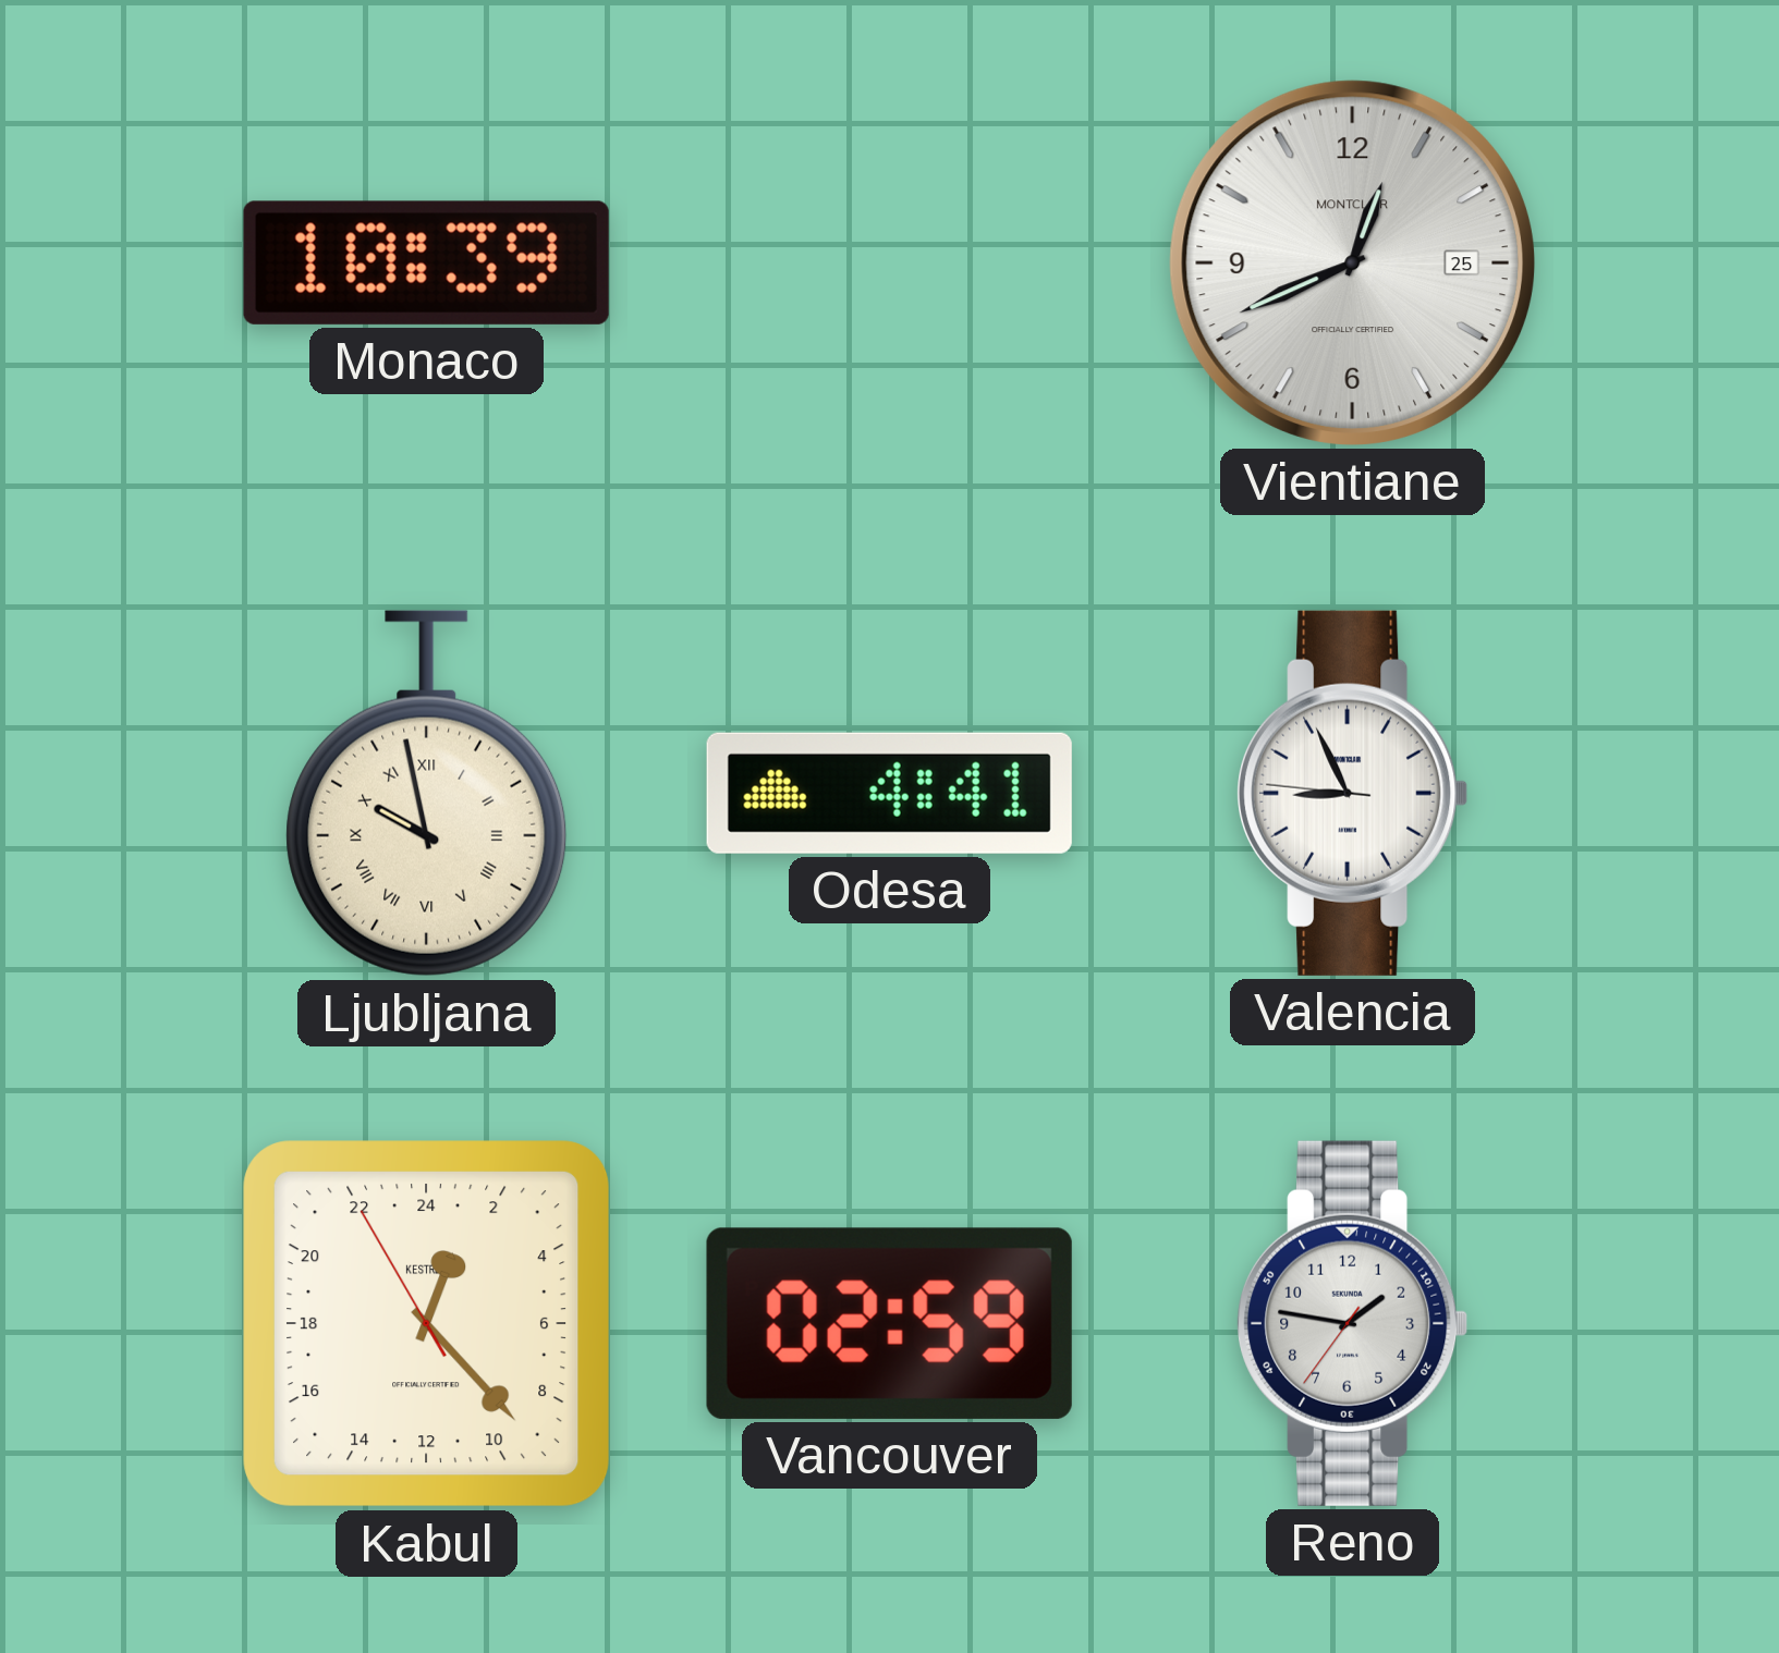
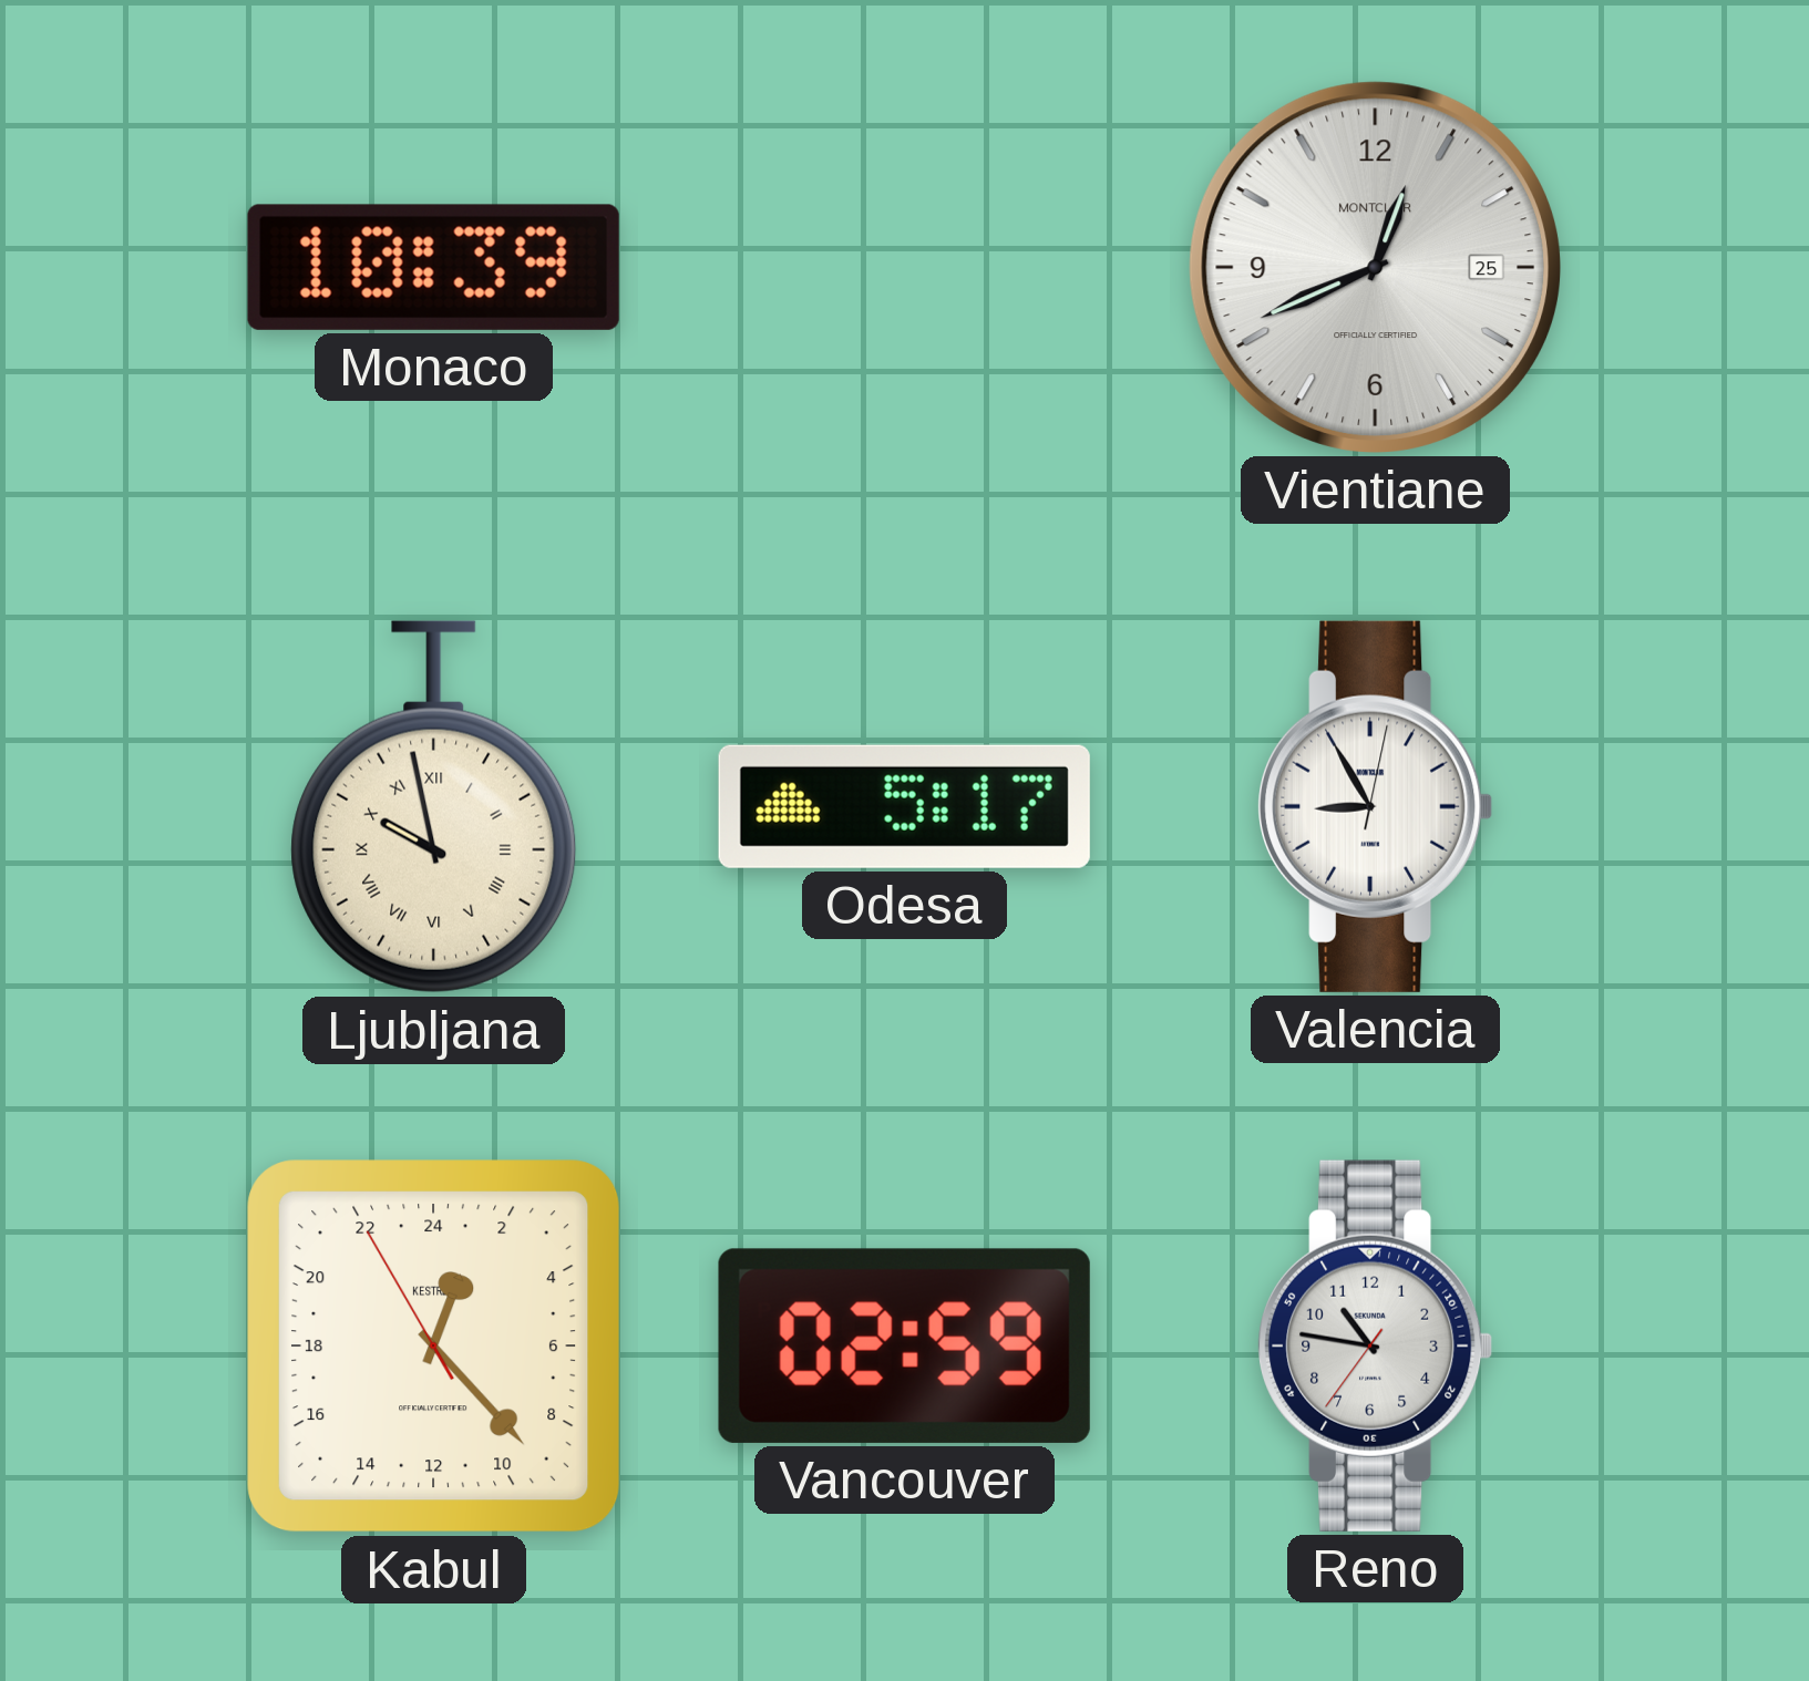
Odesa: 4:41 -> 5:17 (904, 806)
Valencia: 8:55:46 -> 8:55:02 (1376, 806)
Reno: 1:46 -> 10:46 (1376, 1345)
